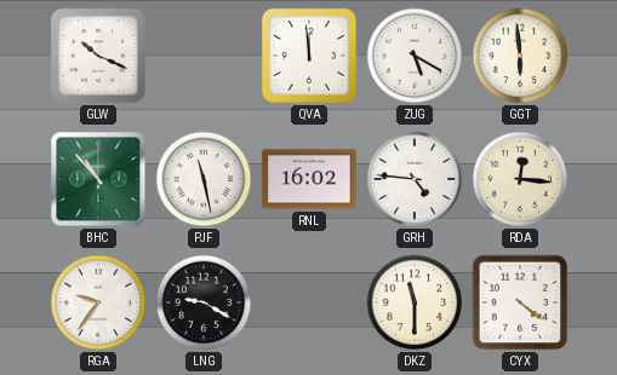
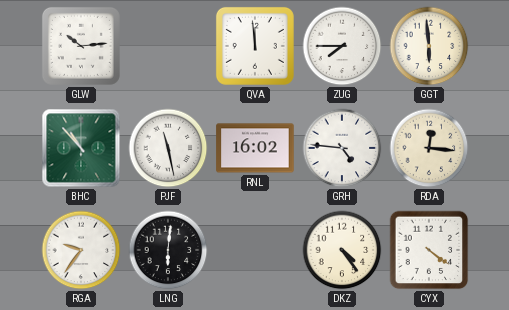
GLW: 10:19 -> 10:14 (81, 46)
ZUG: 5:20 -> 7:45 (342, 46)
LNG: 9:20 -> 6:01 (168, 250)
DKZ: 11:30 -> 4:24 (342, 250)
